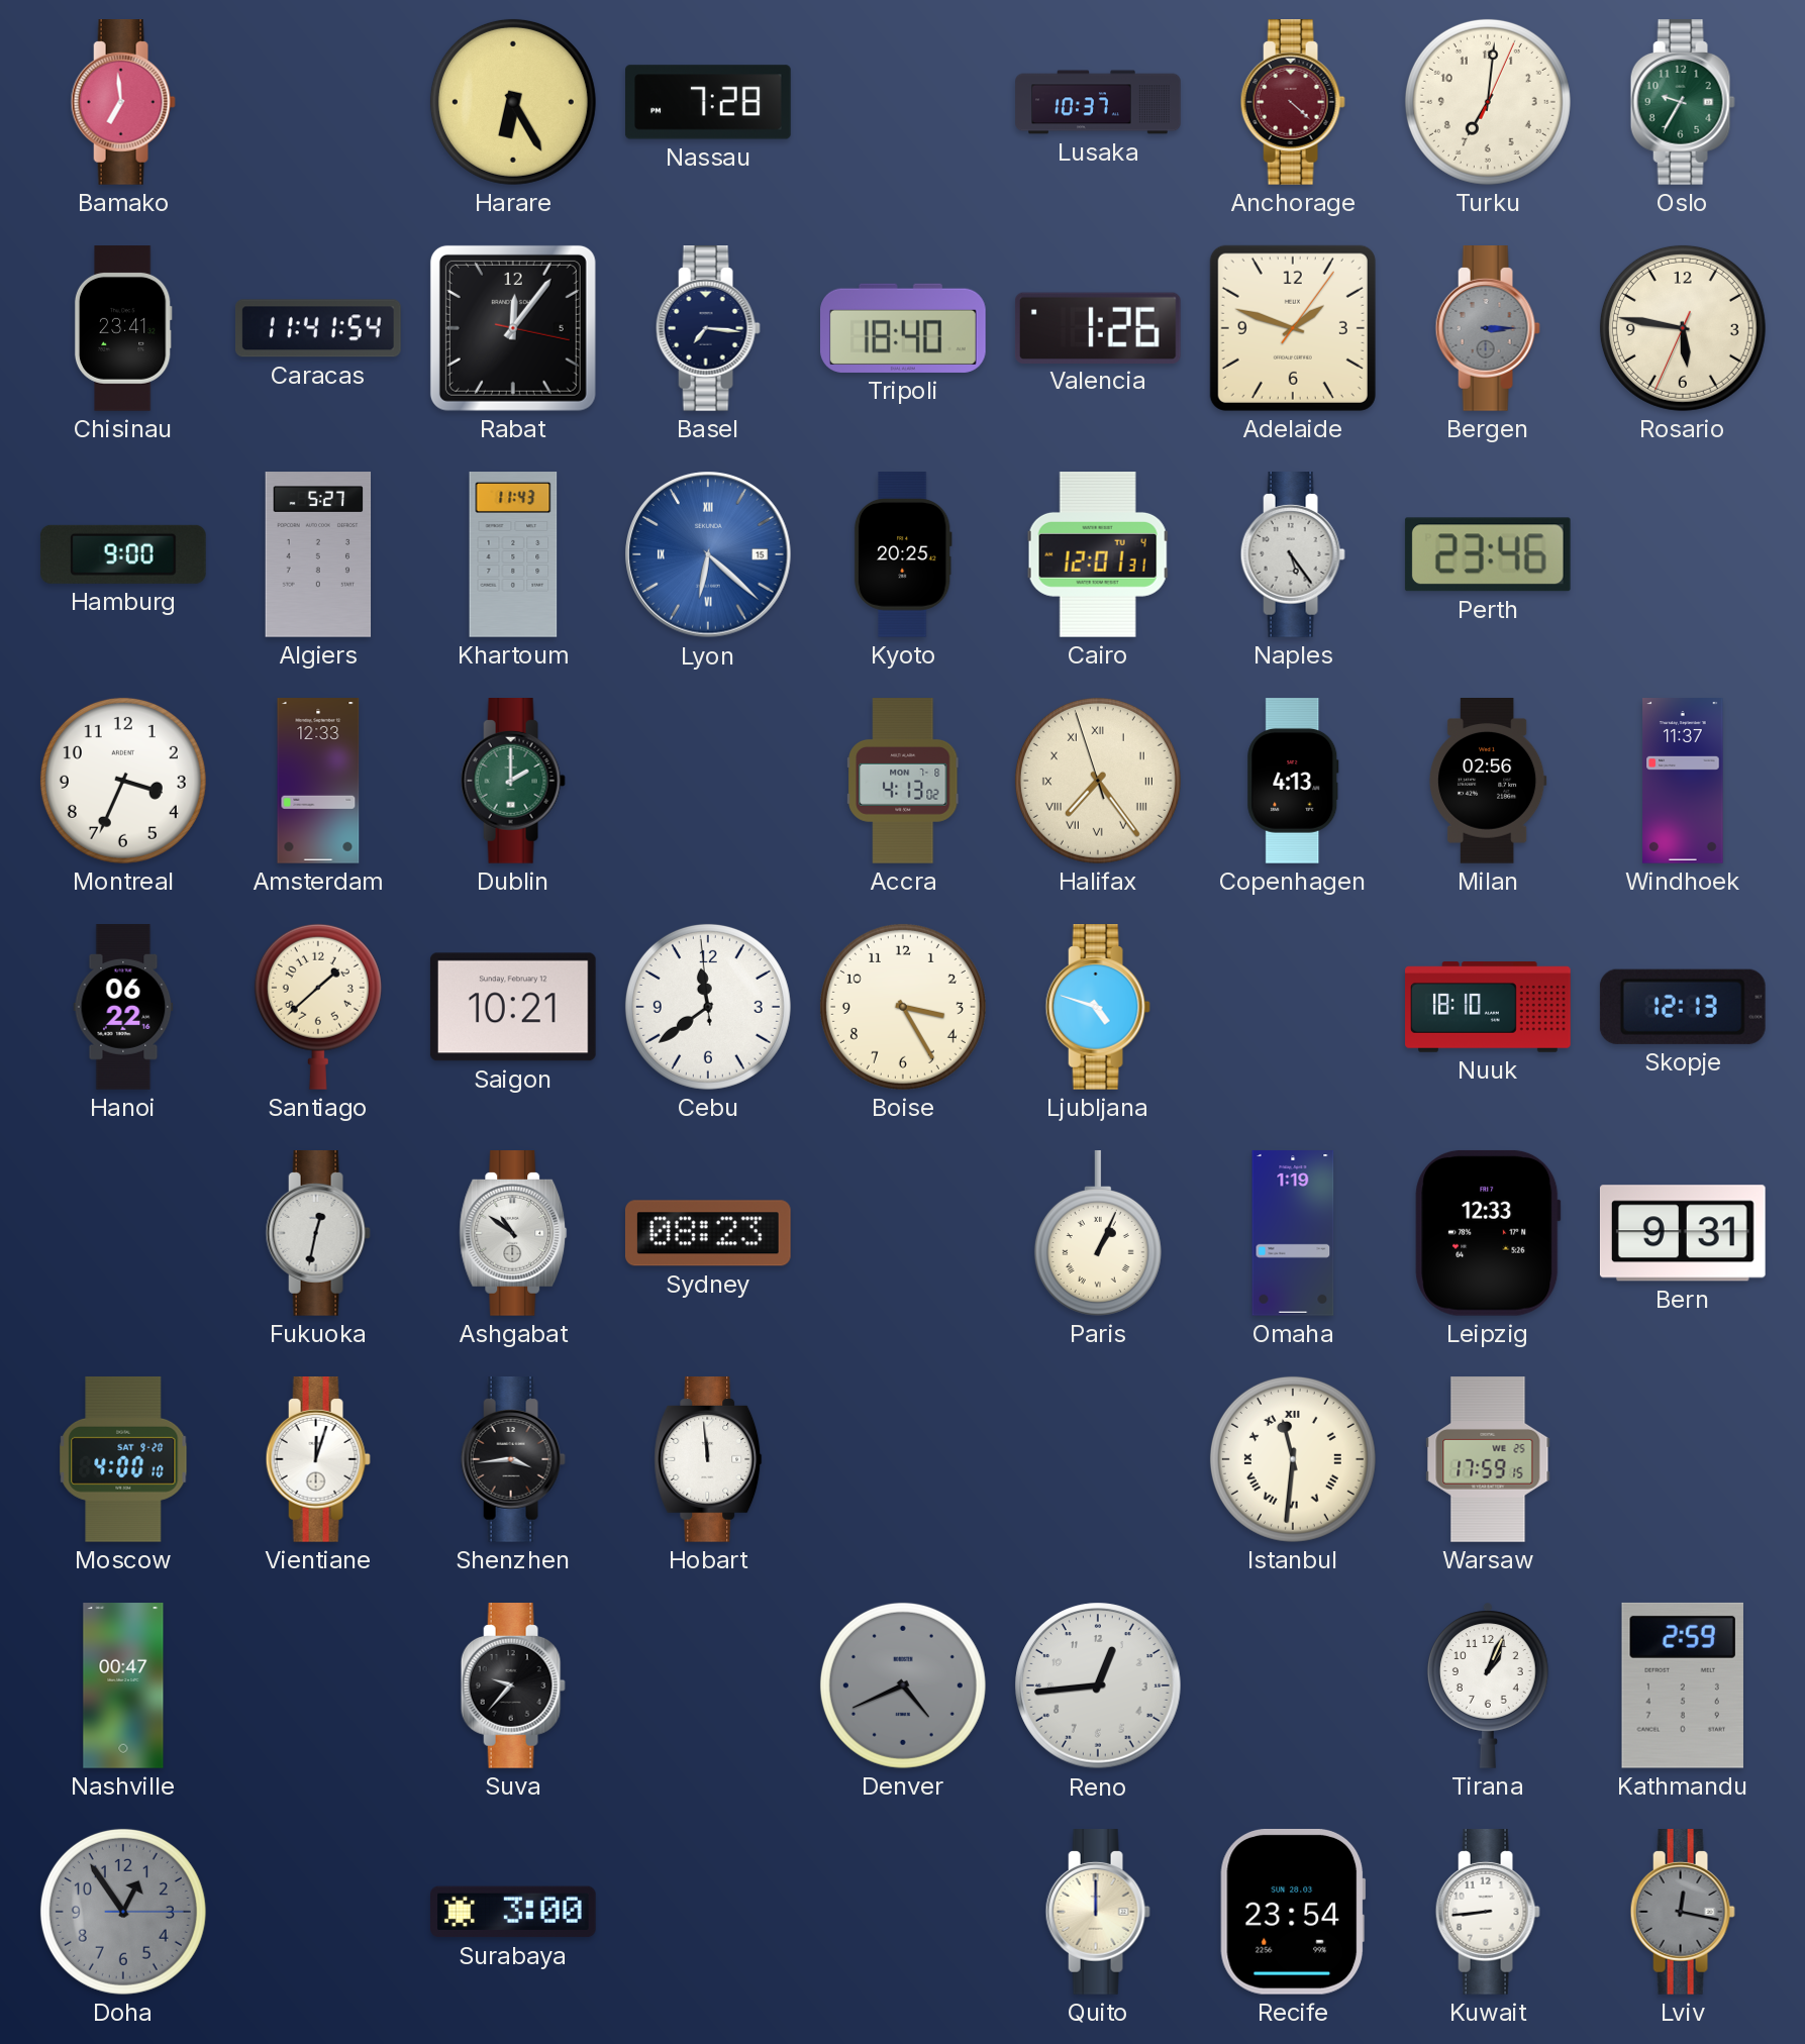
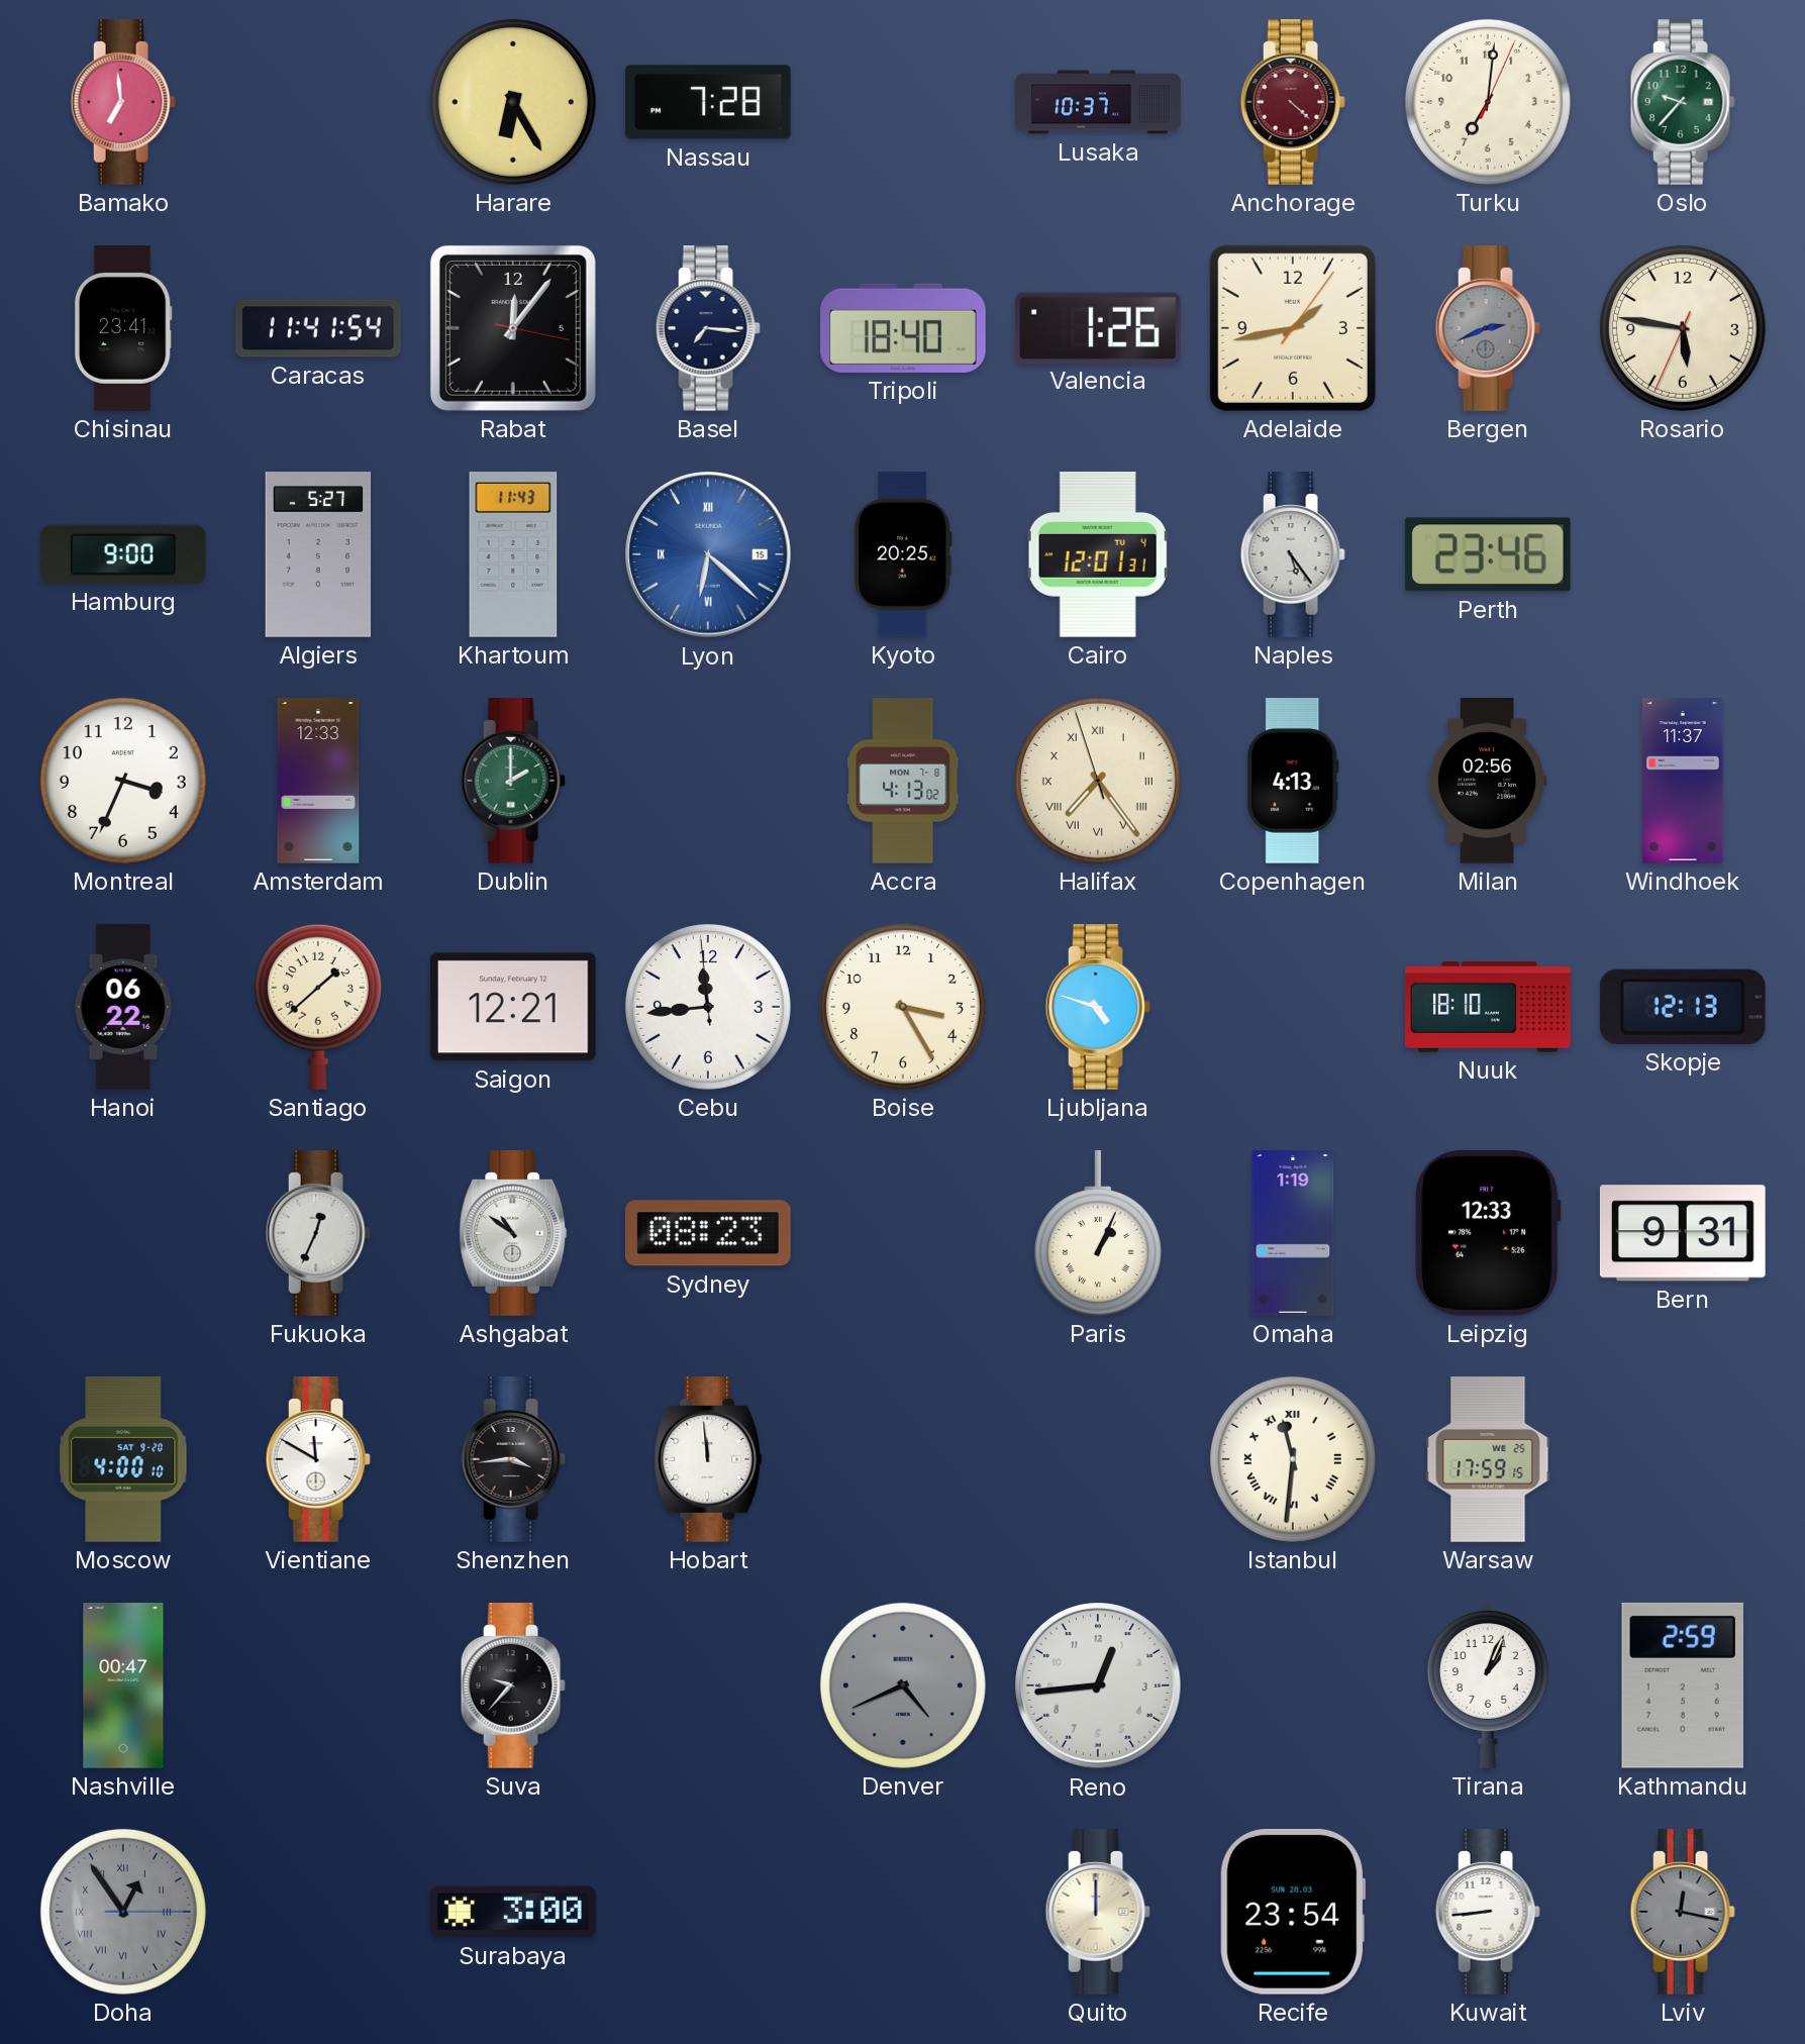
Oslo: 9:35 -> 9:37 (1683, 103)
Adelaide: 1:48 -> 1:43 (1293, 328)
Bergen: 3:15 -> 2:41 (1488, 329)
Saigon: 10:21 -> 12:21 (513, 1007)
Cebu: 11:38 -> 11:43 (708, 1007)
Fukuoka: 12:32 -> 12:34 (318, 1234)
Vientiane: 12:03 -> 11:50 (318, 1460)
Doha numerals: Arabic -> Roman (123, 1912)
